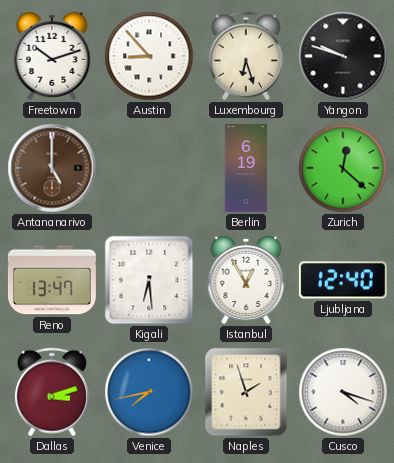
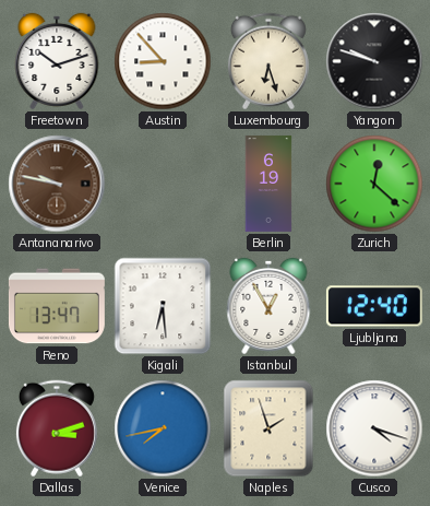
Antananarivo: 5:00 -> 9:47 (57, 184)
